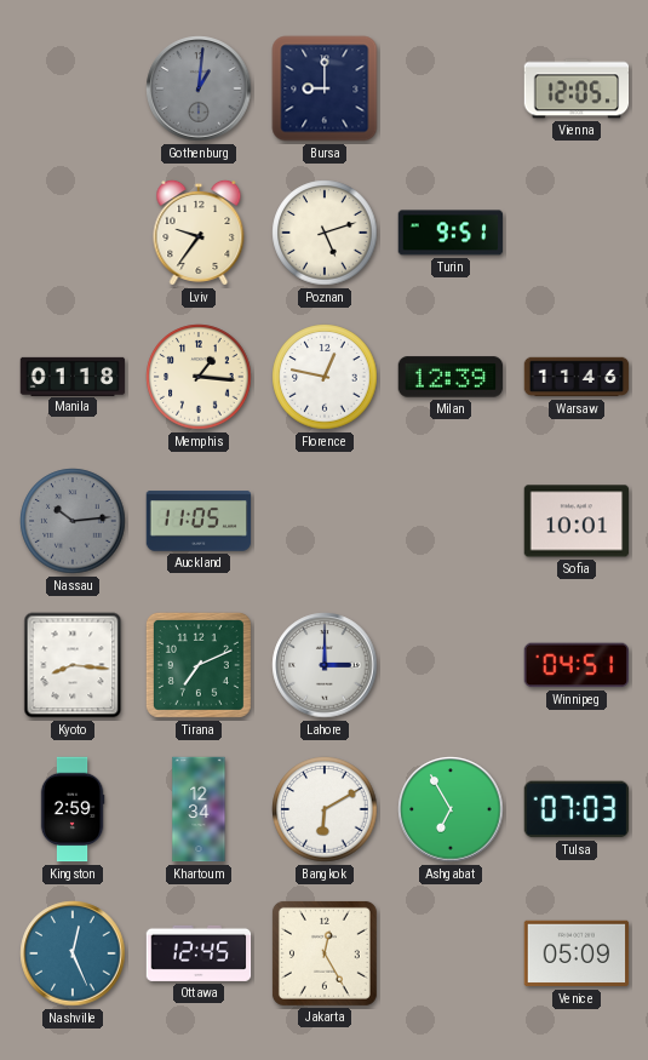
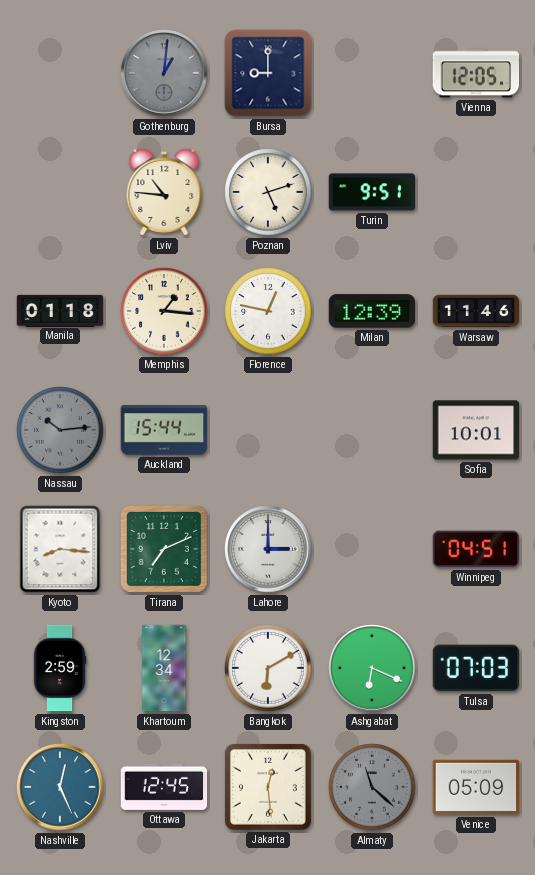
Lviv: 9:36 -> 10:46 (164, 192)
Auckland: 11:05 -> 15:44 (164, 430)
Ashgabat: 6:55 -> 6:19 (372, 668)
Jakarta: 12:25 -> 12:29 (268, 787)
Almaty: none -> 11:22 (372, 787)
